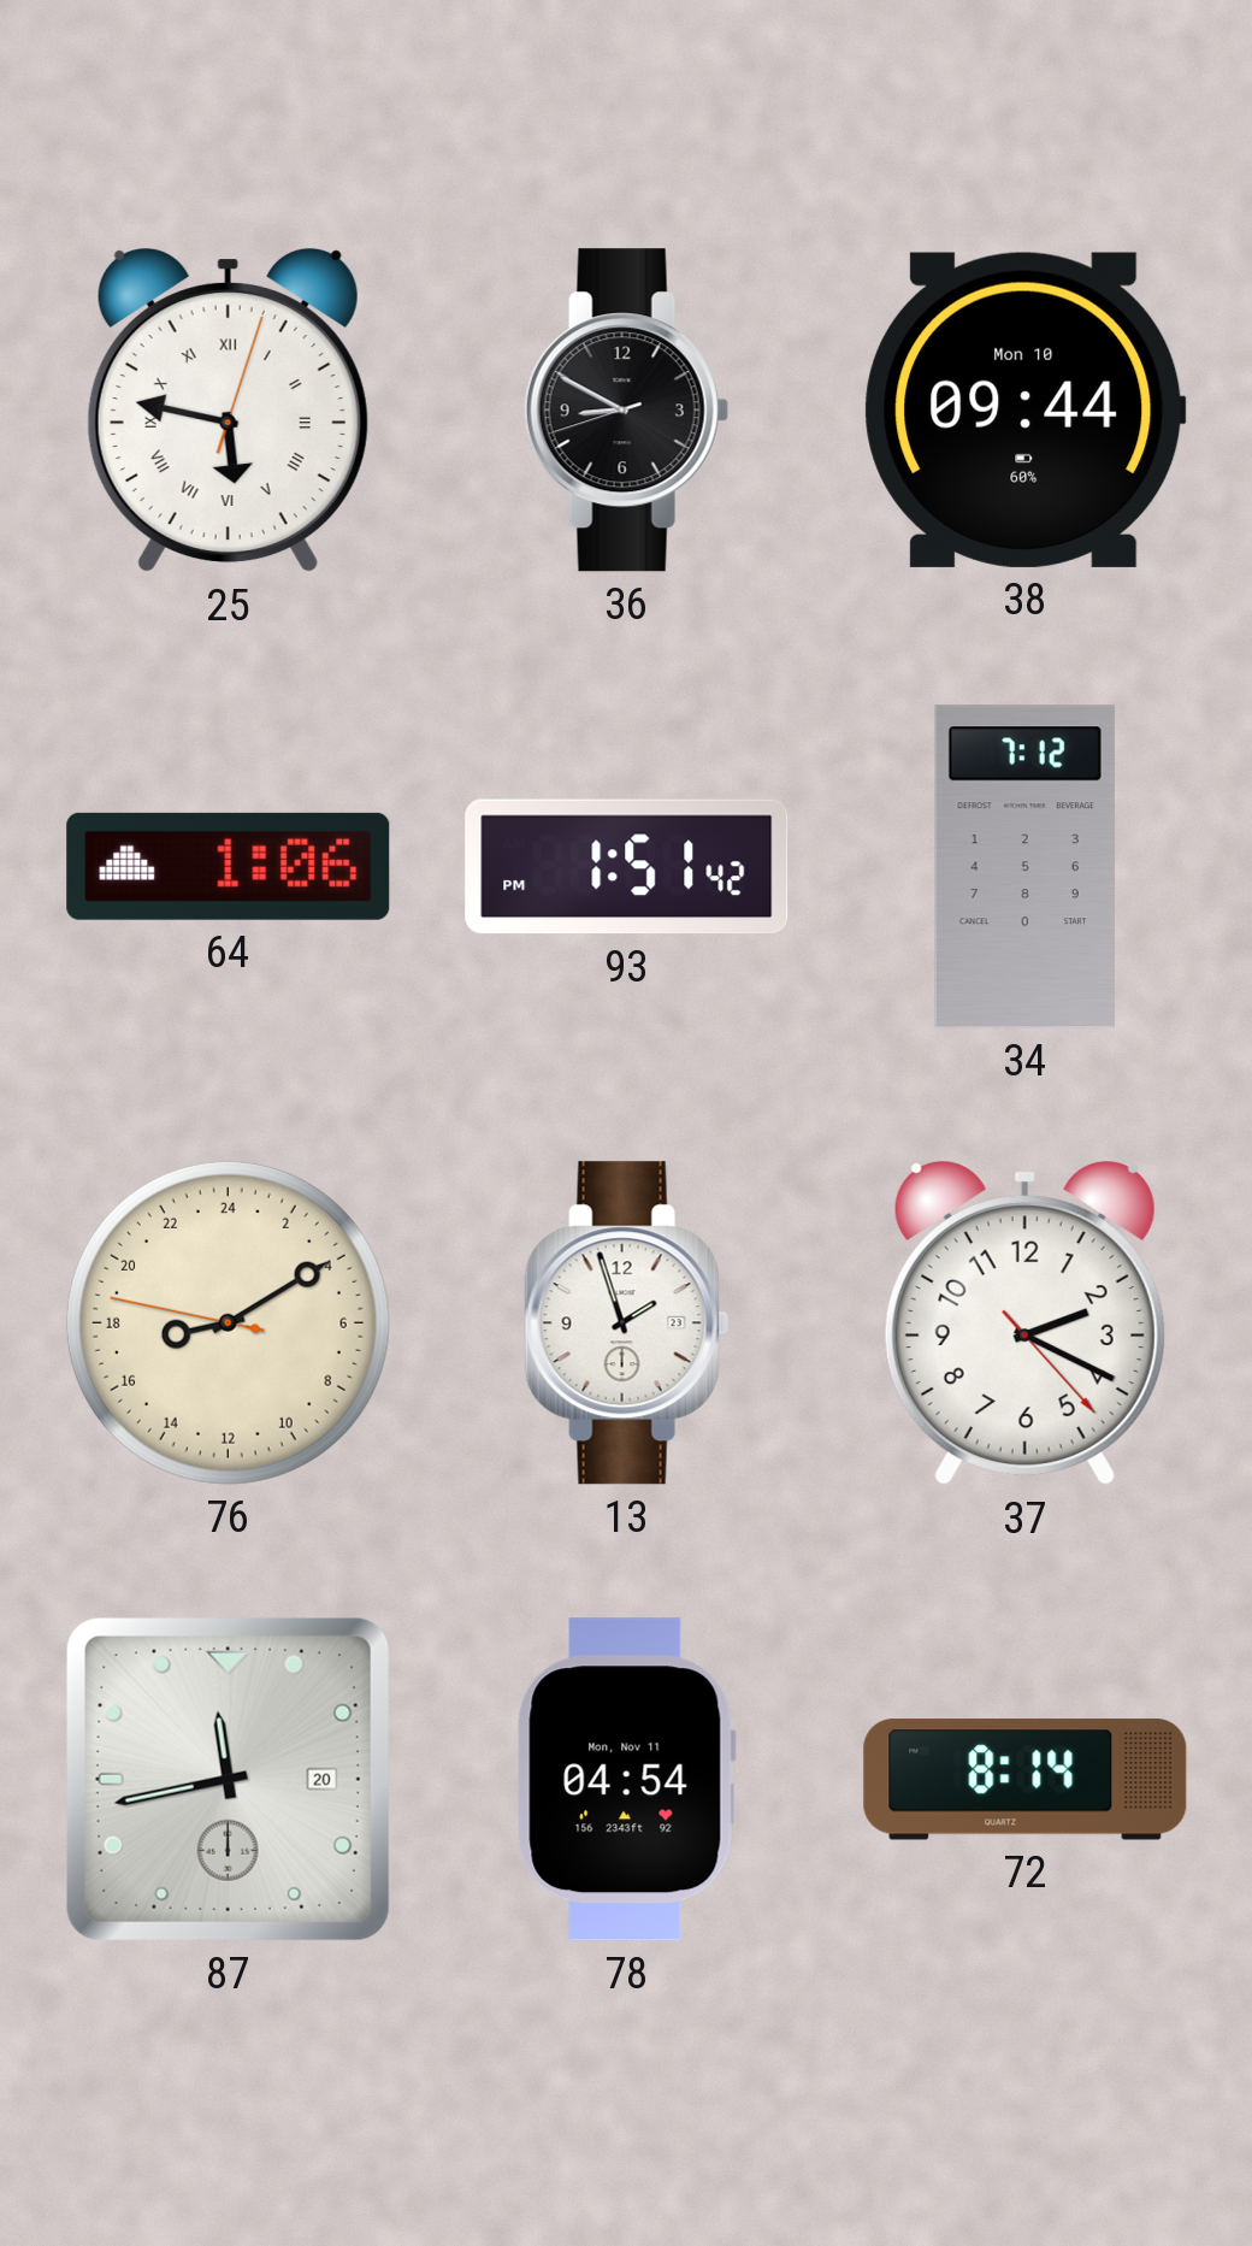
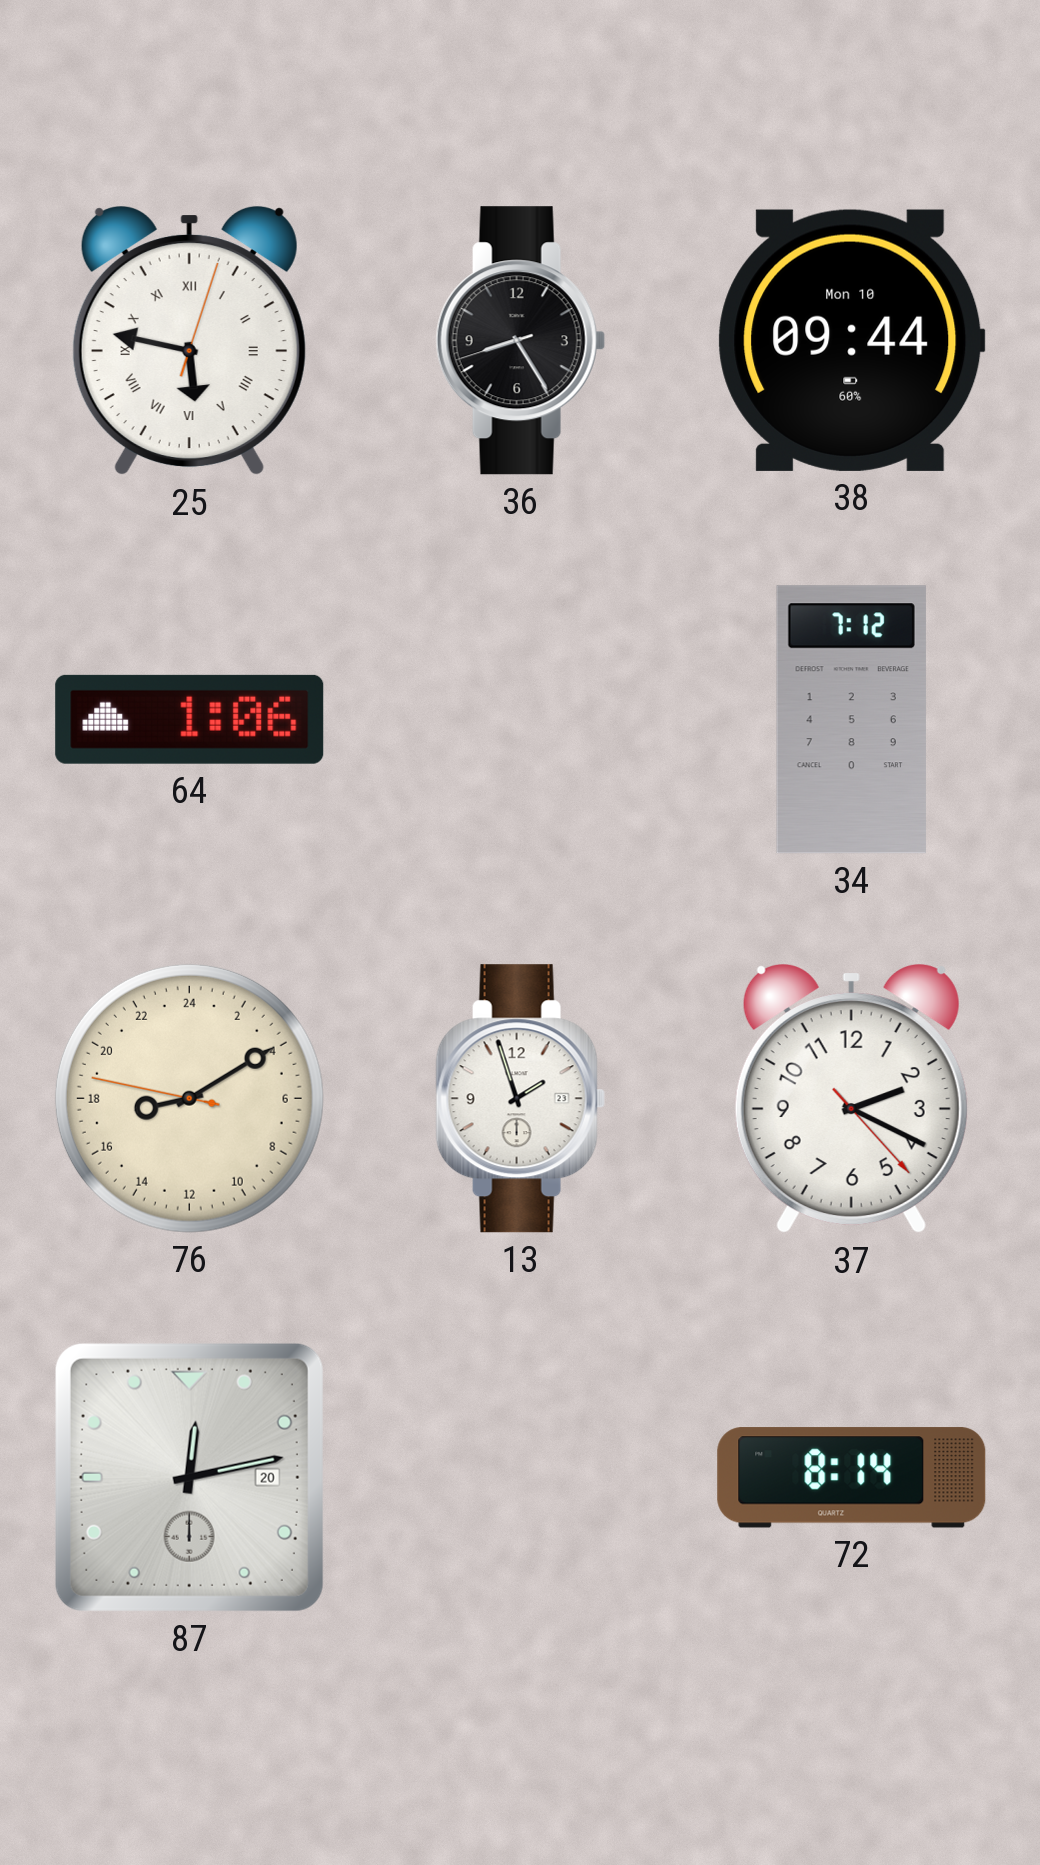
36: 8:49 -> 8:24 (520, 341)
93: 1:51 -> none (627, 867)
87: 11:43 -> 12:13 (189, 1477)
78: 04:54 -> none (626, 1780)
